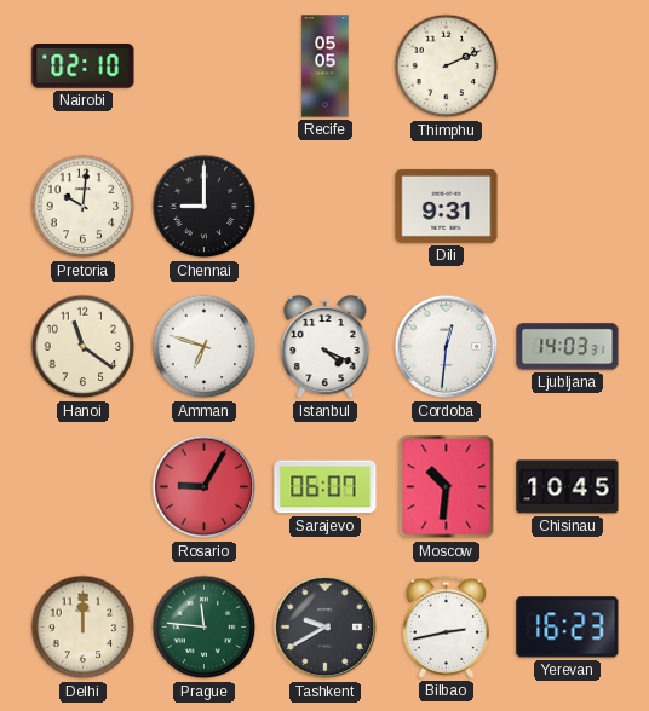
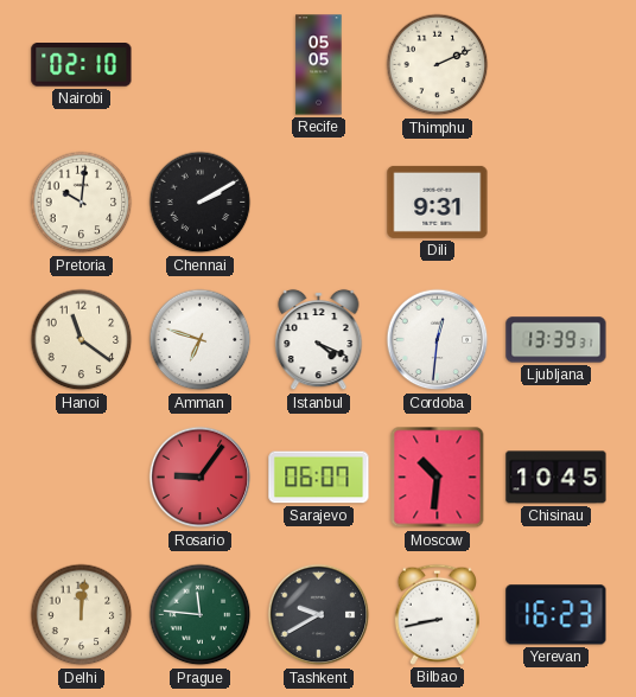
Chennai: 9:00 -> 2:10 (201, 203)
Ljubljana: 14:03 -> 13:39 (556, 340)
Rosario: 9:05 -> 9:06 (201, 478)
Delhi: 12:00 -> 12:01 (82, 615)
Bilbao: 2:43 -> 8:43 (437, 614)
